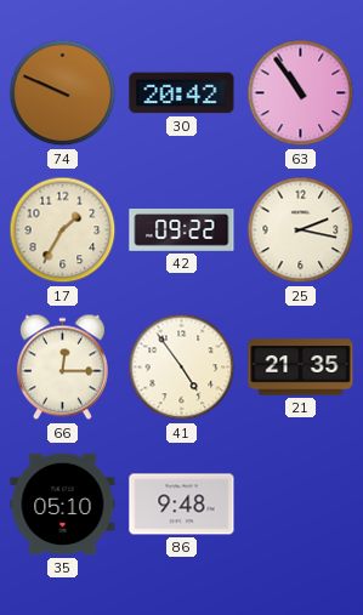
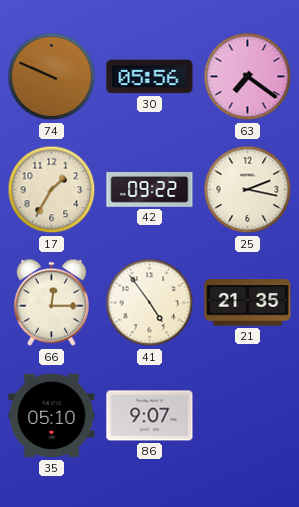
30: 20:42 -> 05:56 (150, 77)
63: 10:54 -> 7:21 (248, 77)
86: 9:48 -> 9:07 (150, 416)
